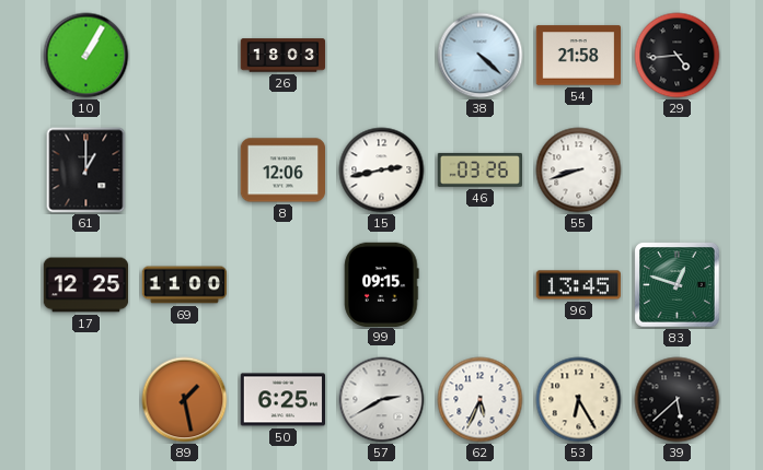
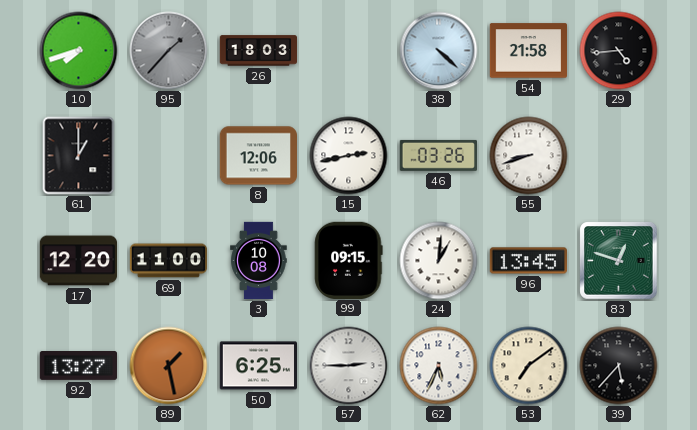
10: 1:05 -> 7:42 (79, 51)
95: none -> 1:37 (169, 51)
17: 12:25 -> 12:20 (79, 261)
3: none -> 10:08 (259, 261)
24: none -> 1:01 (439, 261)
92: none -> 13:27 (79, 366)
57: 2:40 -> 2:45 (349, 366)
53: 6:25 -> 7:09 (529, 366)
39: 5:38 -> 5:37 (619, 366)
